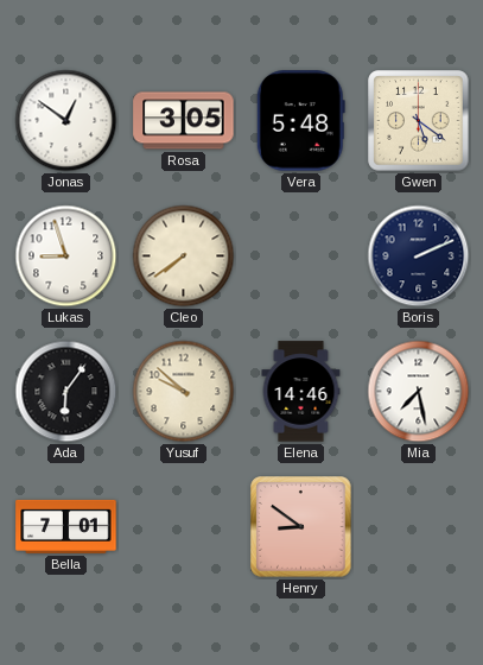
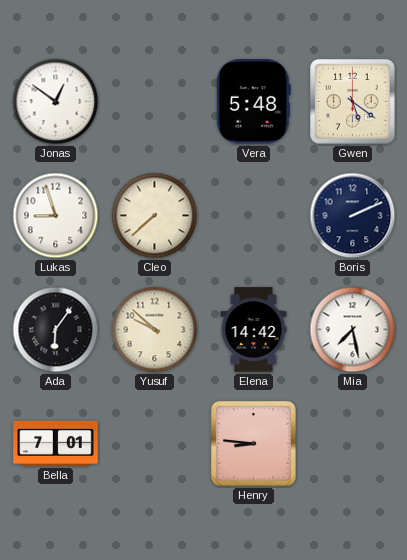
Rosa: 3:05 -> none (184, 121)
Cleo: 7:39 -> 7:38 (155, 216)
Elena: 14:46 -> 14:42 (254, 330)
Henry: 8:51 -> 8:46 (254, 444)
